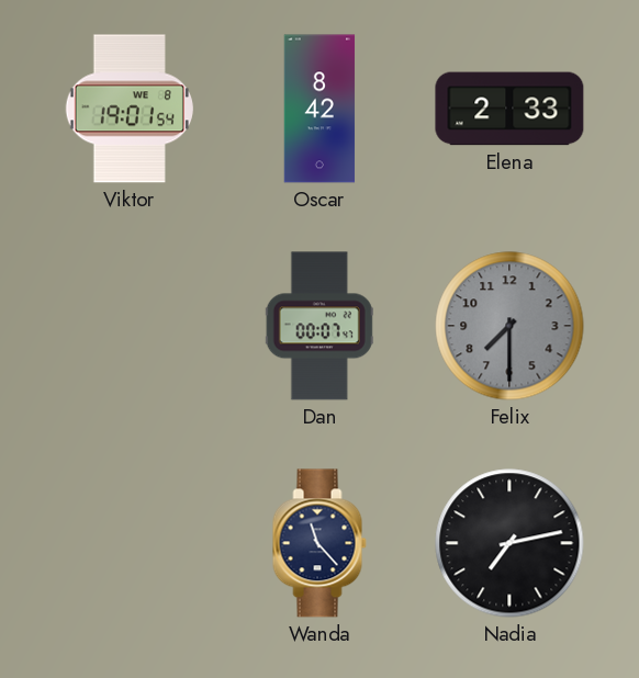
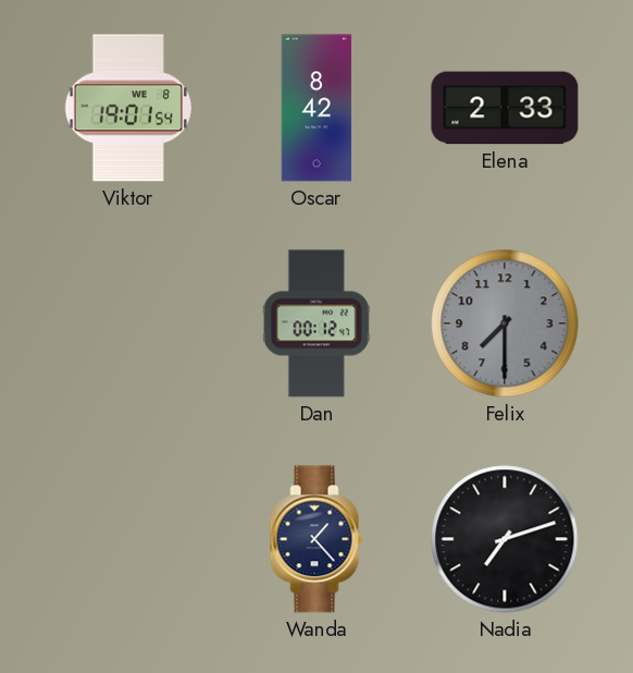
Dan: 00:07 -> 00:12 (316, 323)
Wanda: 11:23 -> 1:23 (316, 539)
Nadia: 7:13 -> 7:12 (505, 539)
